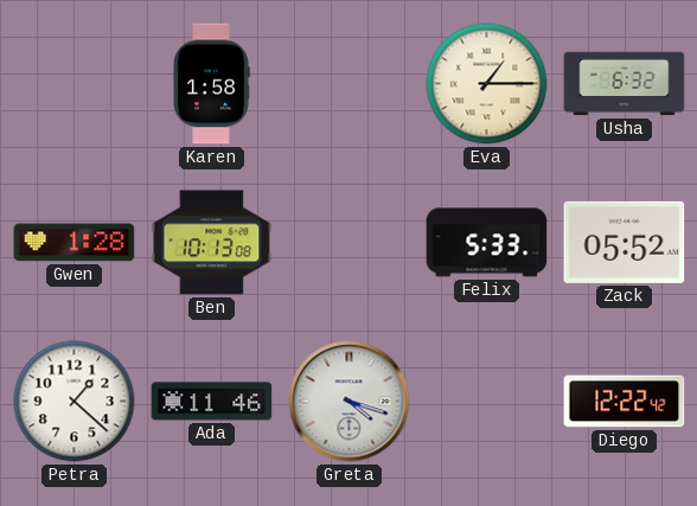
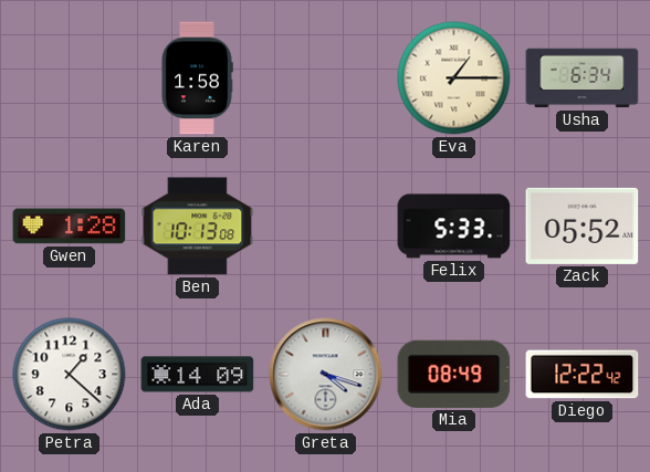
Usha: 6:32 -> 6:34 (583, 78)
Ada: 11:46 -> 14:09 (198, 375)
Mia: none -> 08:49 (454, 374)
